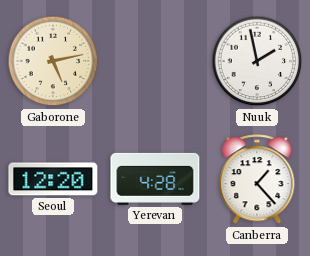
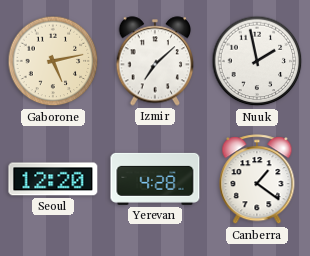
Izmir: none -> 7:08 (155, 61)
Canberra: 1:23 -> 1:21 (257, 180)
